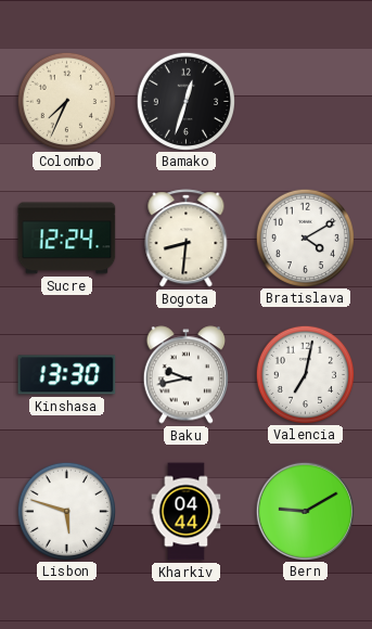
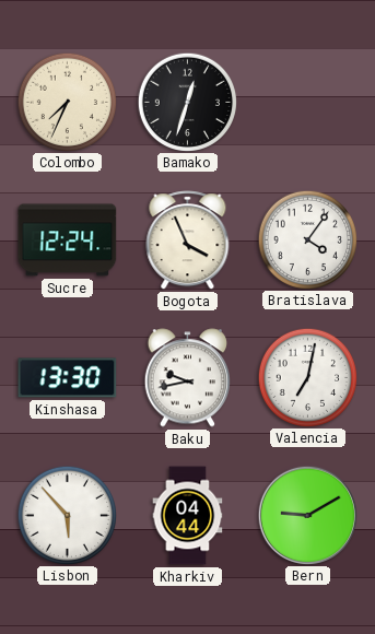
Bogota: 8:31 -> 3:56 (188, 240)
Bratislava: 4:10 -> 4:06 (307, 239)
Lisbon: 5:48 -> 5:53 (67, 515)
